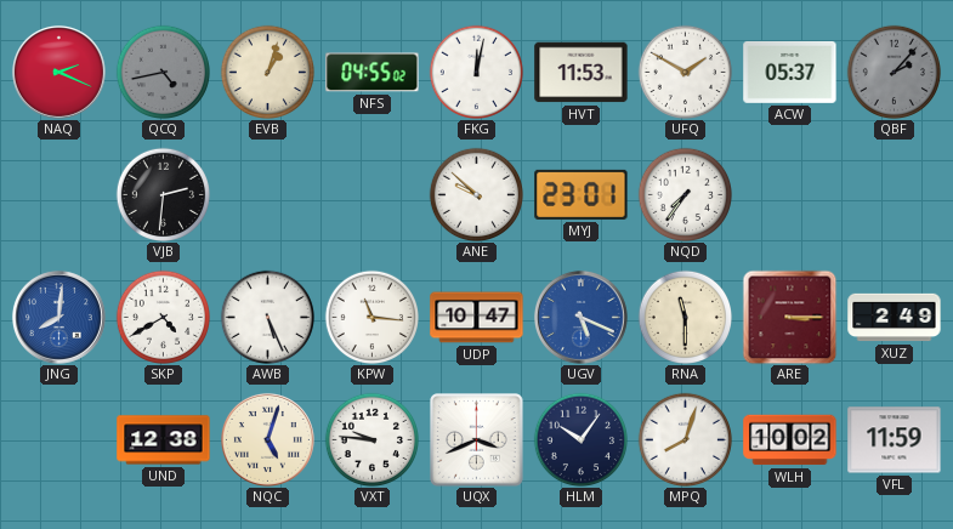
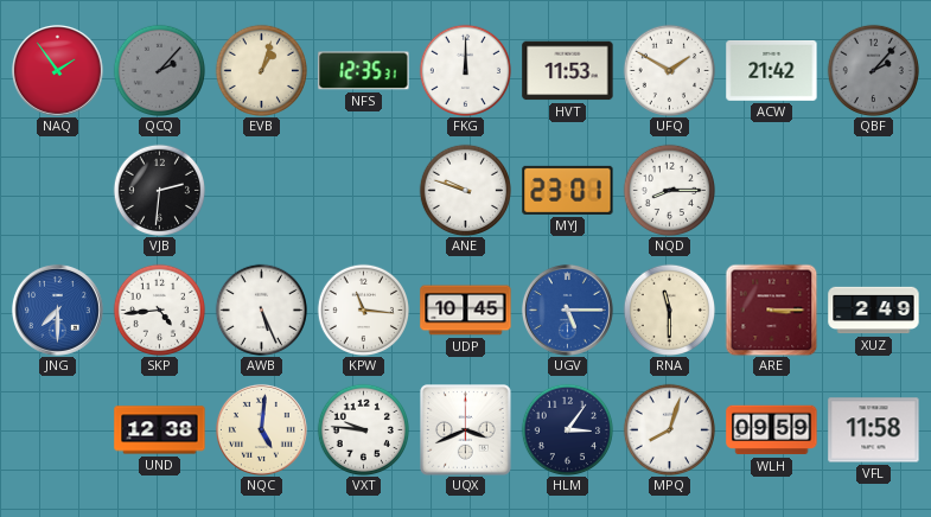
NAQ: 2:19 -> 1:54 (57, 70)
QCQ: 4:43 -> 2:07 (159, 70)
NFS: 04:55 -> 12:35 (364, 71)
FKG: 12:02 -> 12:00 (465, 70)
ACW: 05:37 -> 21:42 (772, 70)
ANE: 9:52 -> 9:48 (465, 190)
NQD: 7:36 -> 8:15 (669, 190)
JNG: 8:01 -> 7:30 (57, 309)
SKP: 4:40 -> 4:44 (159, 309)
UDP: 10:47 -> 10:45 (466, 311)
UGV: 5:19 -> 5:15 (567, 309)
NQC: 5:03 -> 5:01 (261, 429)
HLM: 10:06 -> 3:06 (567, 429)
WLH: 10:02 -> 09:59 (772, 430)
VFL: 11:59 -> 11:58 (874, 430)
